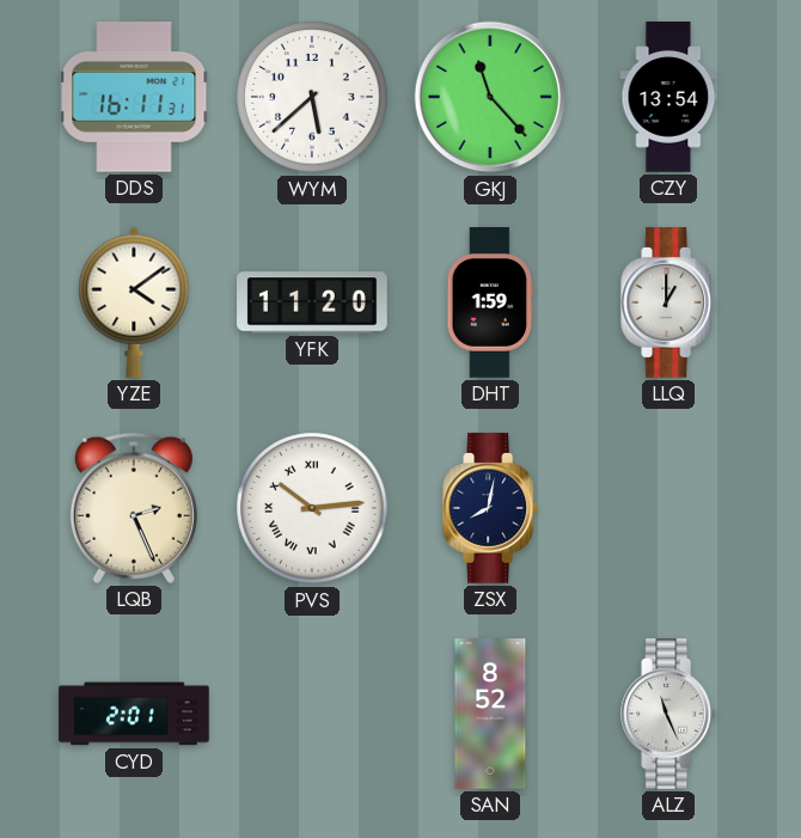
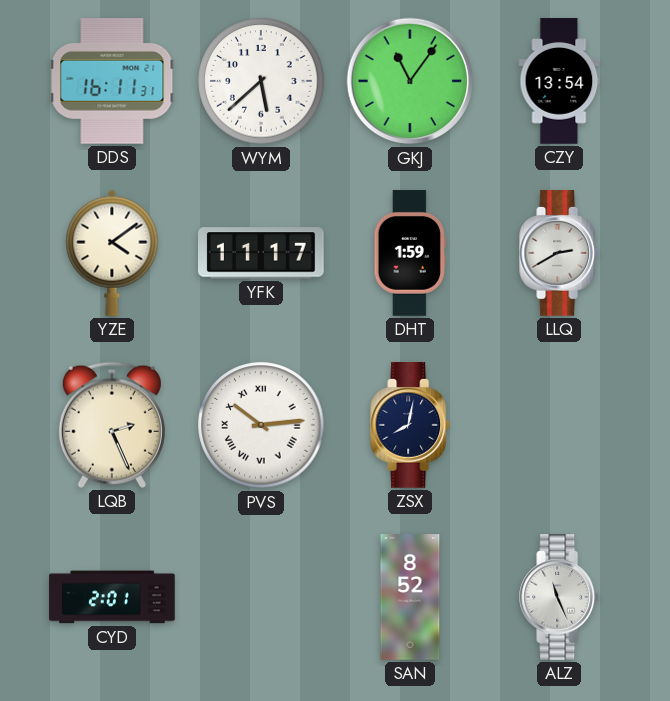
GKJ: 11:23 -> 11:06 (410, 81)
YFK: 11:20 -> 11:17 (262, 253)
LLQ: 1:00 -> 2:40 (560, 253)
